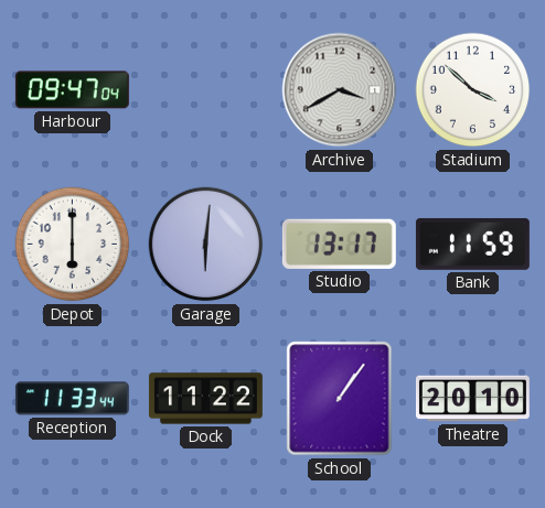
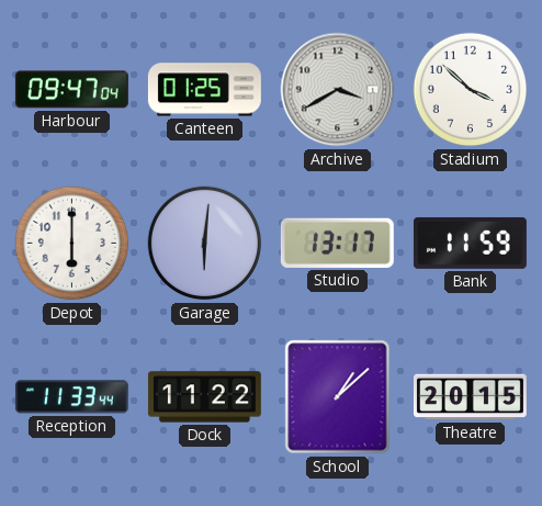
Canteen: none -> 01:25 (204, 90)
School: 1:06 -> 1:08 (338, 397)
Theatre: 20:10 -> 20:15 (470, 397)
